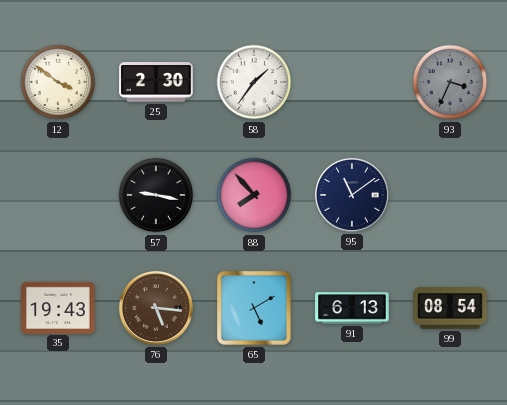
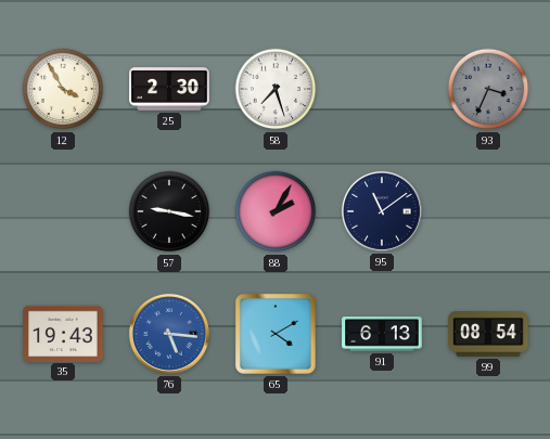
12: 3:51 -> 3:55 (63, 89)
58: 1:36 -> 7:27 (276, 89)
88: 7:53 -> 2:05 (276, 211)
76 dial: brown -> blue (169, 334)
65: 5:10 -> 4:10 (276, 334)
